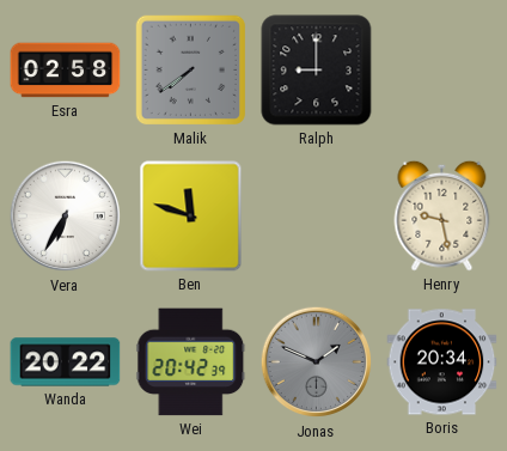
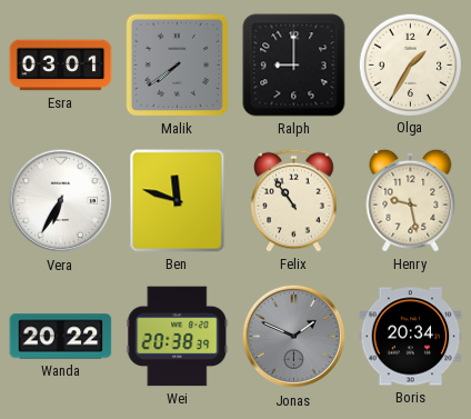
Esra: 02:58 -> 03:01 (61, 66)
Olga: none -> 1:35 (410, 64)
Felix: none -> 10:54 (294, 200)
Wei: 20:42 -> 20:38 (178, 337)
